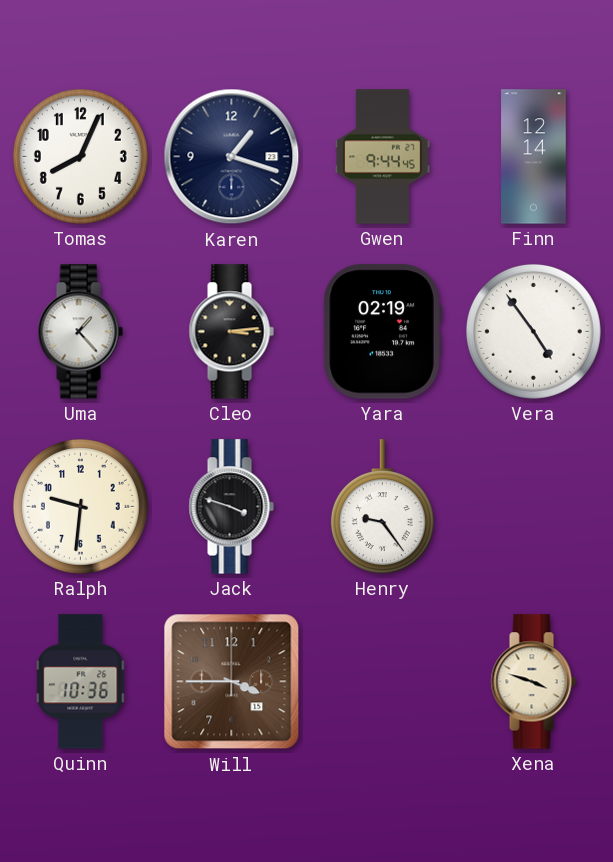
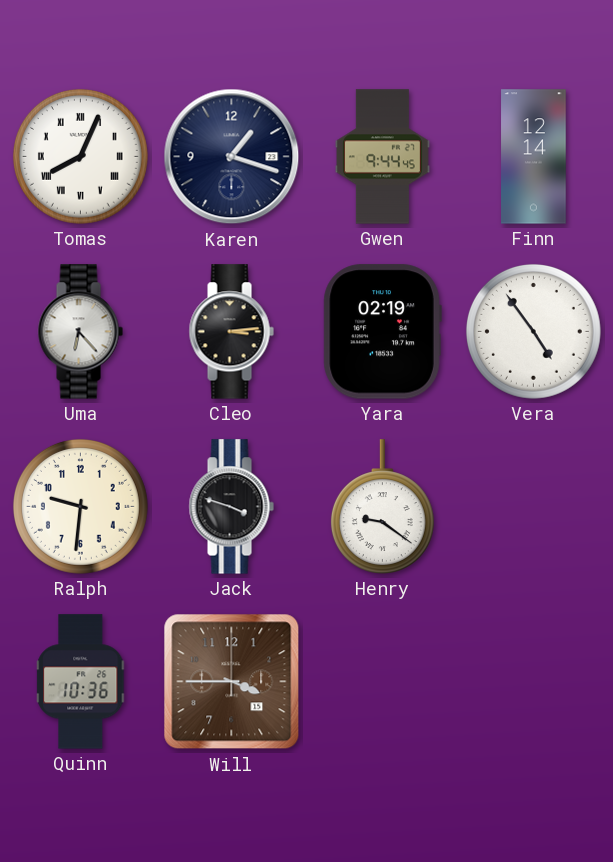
Tomas numerals: Arabic -> Roman (80, 156)
Uma: 1:23 -> 6:23 (80, 332)
Henry: 9:24 -> 9:21 (382, 507)
Xena: 3:48 -> none (533, 682)
